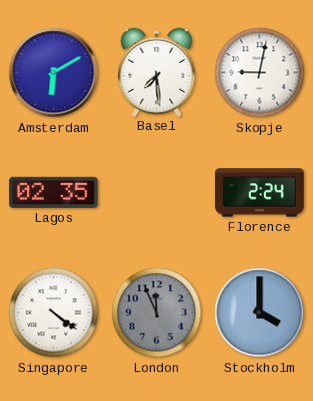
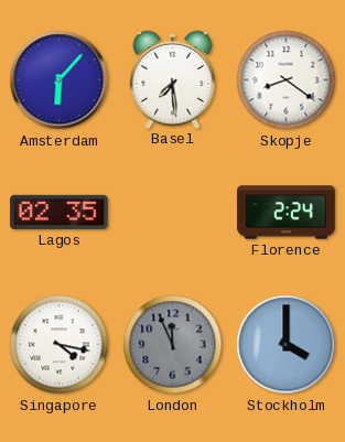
Amsterdam: 6:10 -> 6:07 (60, 80)
Skopje: 9:02 -> 8:21 (287, 80)
Singapore: 4:21 -> 4:17 (60, 345)
